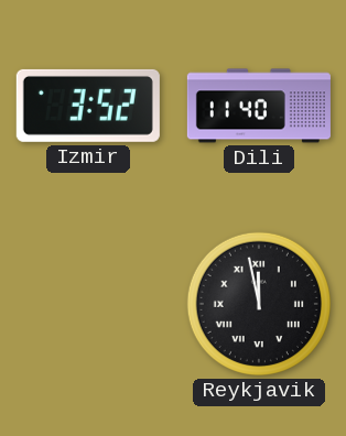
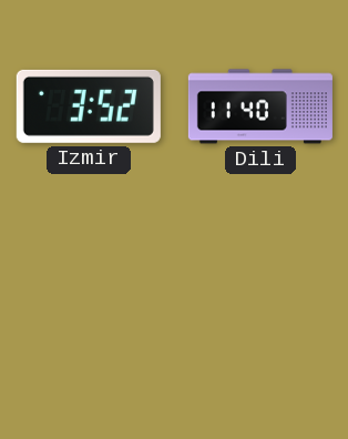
Reykjavik: 11:58 -> none (259, 304)
